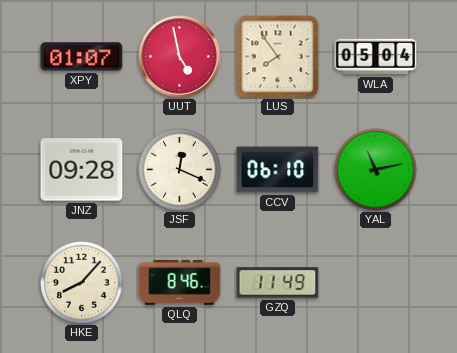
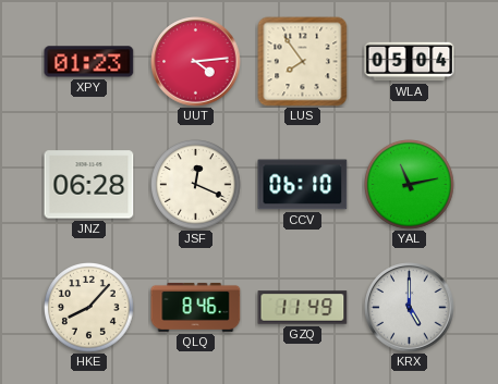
XPY: 01:07 -> 01:23 (89, 62)
UUT: 4:58 -> 4:14 (196, 62)
JNZ: 09:28 -> 06:28 (89, 185)
KRX: none -> 5:00 (410, 308)
